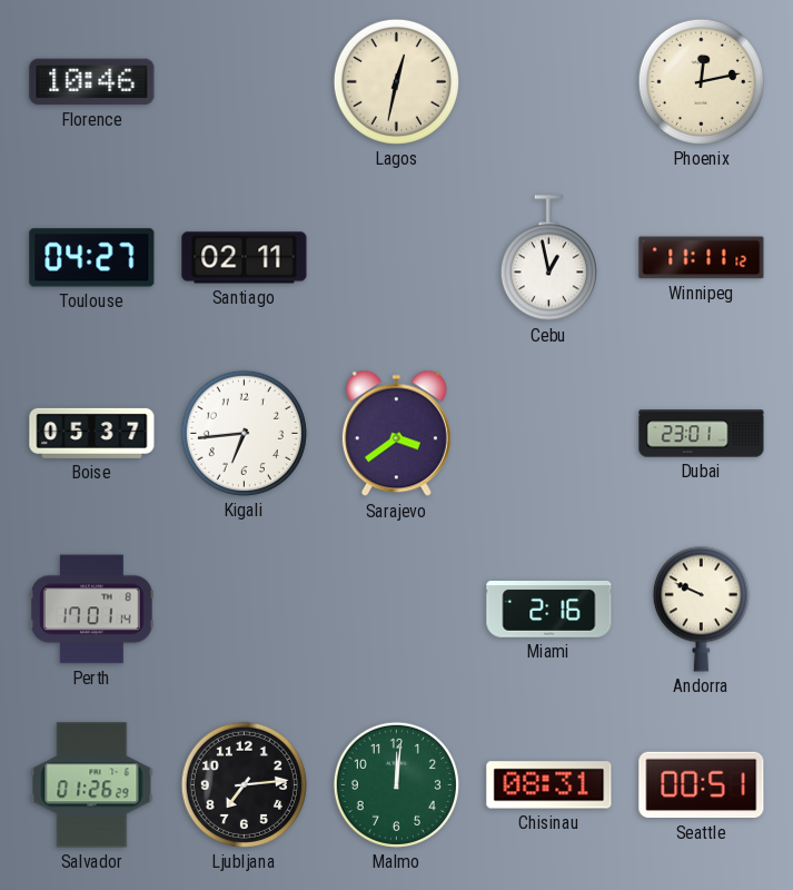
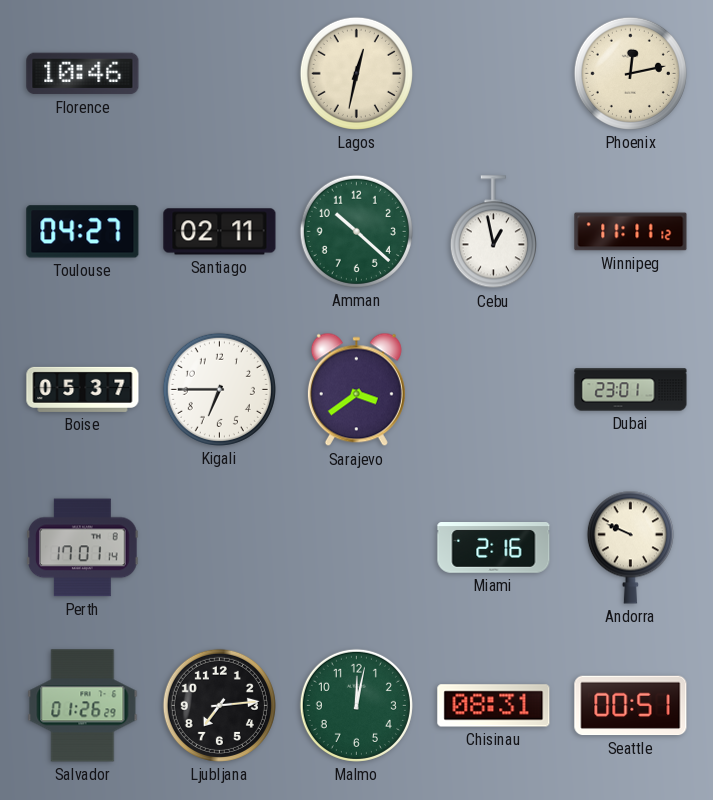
Amman: none -> 10:22 (356, 231)
Kigali: 6:44 -> 6:45 (219, 389)
Malmo: 12:01 -> 12:02 (356, 705)
